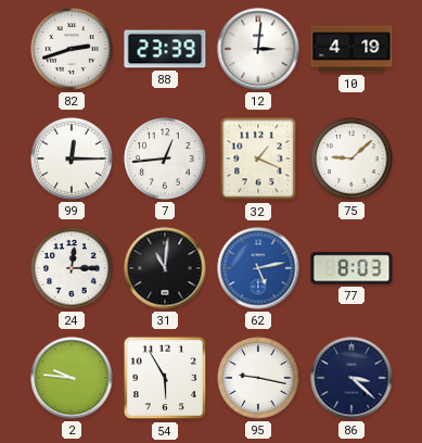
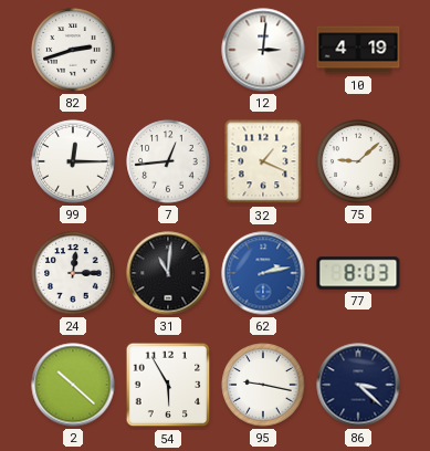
88: 23:39 -> none (165, 49)
62: 5:13 -> 2:13 (263, 273)
2: 9:46 -> 10:22 (73, 385)
